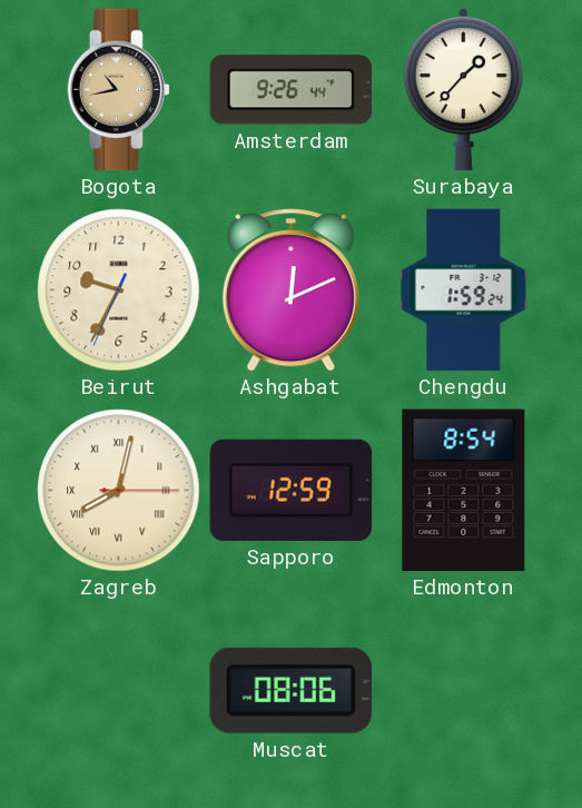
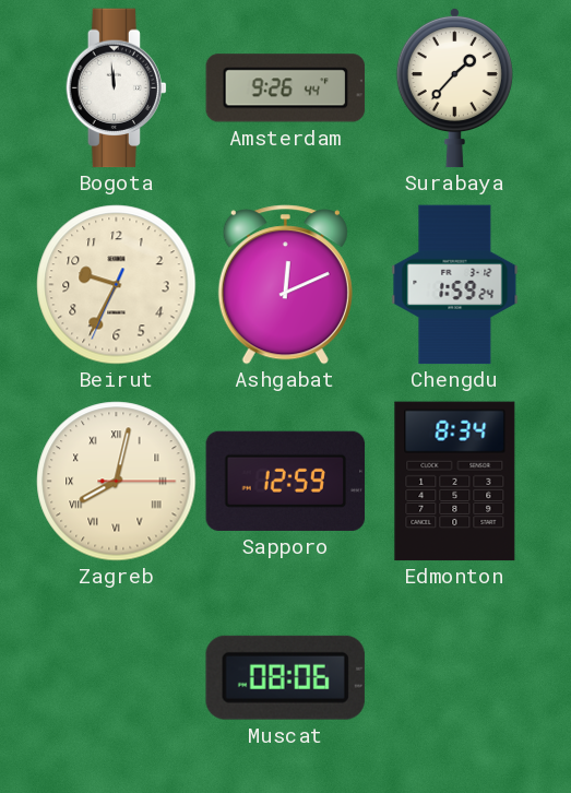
Bogota: 10:43 -> 11:59 (116, 88)
Bogota dial: champagne -> white (116, 88)
Edmonton: 8:54 -> 8:34 (455, 482)
